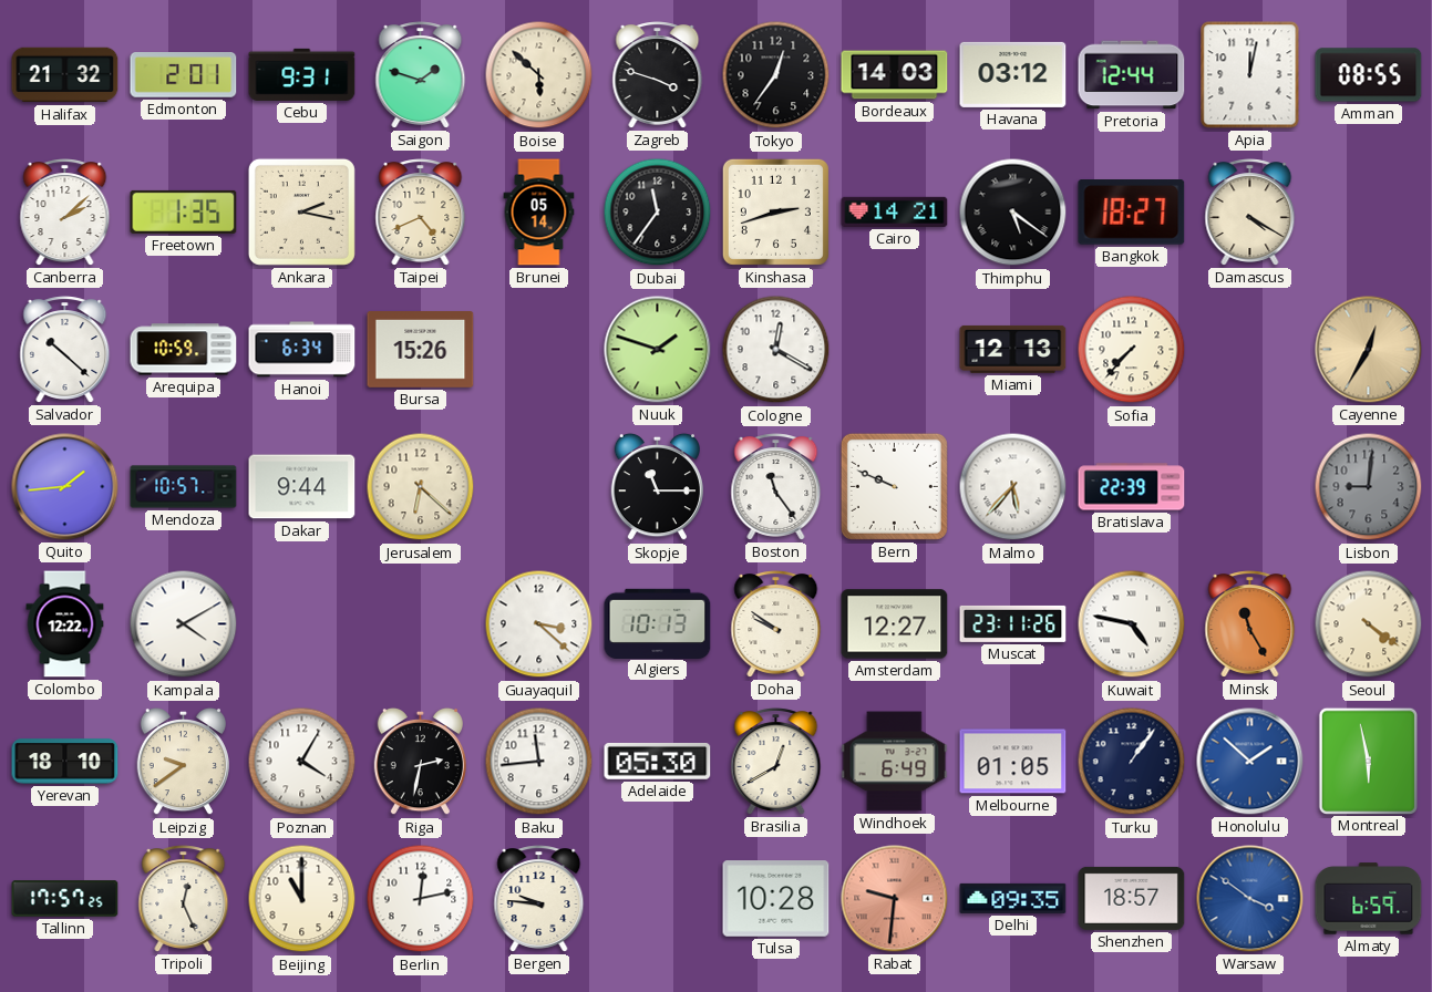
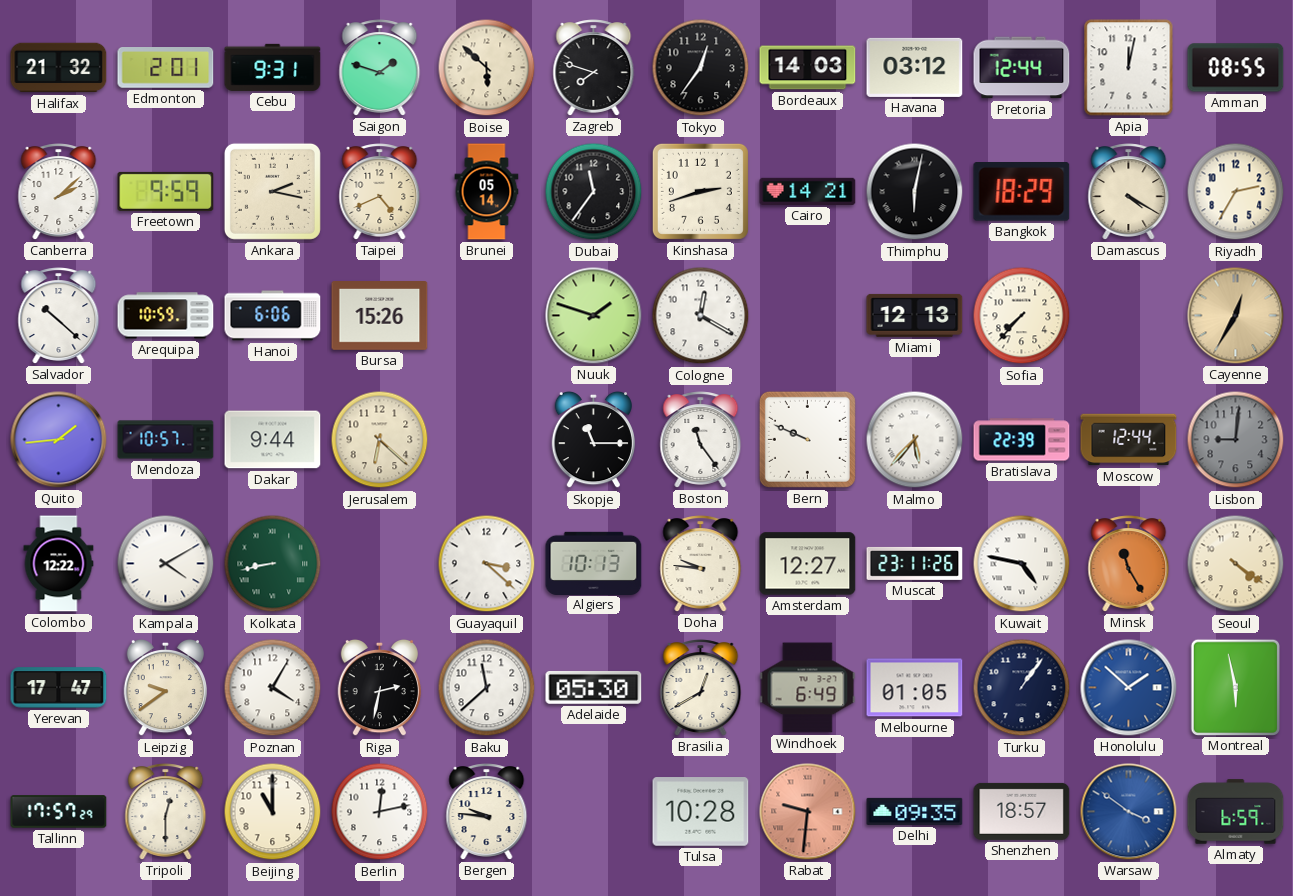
Zagreb: 3:48 -> 7:48 (594, 68)
Freetown: 1:35 -> 9:59 (166, 191)
Thimphu: 5:21 -> 6:02 (915, 192)
Bangkok: 18:27 -> 18:29 (1022, 192)
Riyadh: none -> 2:35 (1236, 192)
Hanoi: 6:34 -> 6:06 (273, 316)
Moscow: none -> 12:44 (1129, 440)
Kolkata: none -> 8:43 (273, 564)
Doha: 9:51 -> 9:46 (701, 564)
Yerevan: 18:10 -> 17:47 (59, 688)
Baku: 11:44 -> 11:38 (487, 688)
Tallinn: 17:57:25 -> 17:57:29 (59, 812)
Tripoli: 12:26 -> 12:30 (166, 812)
